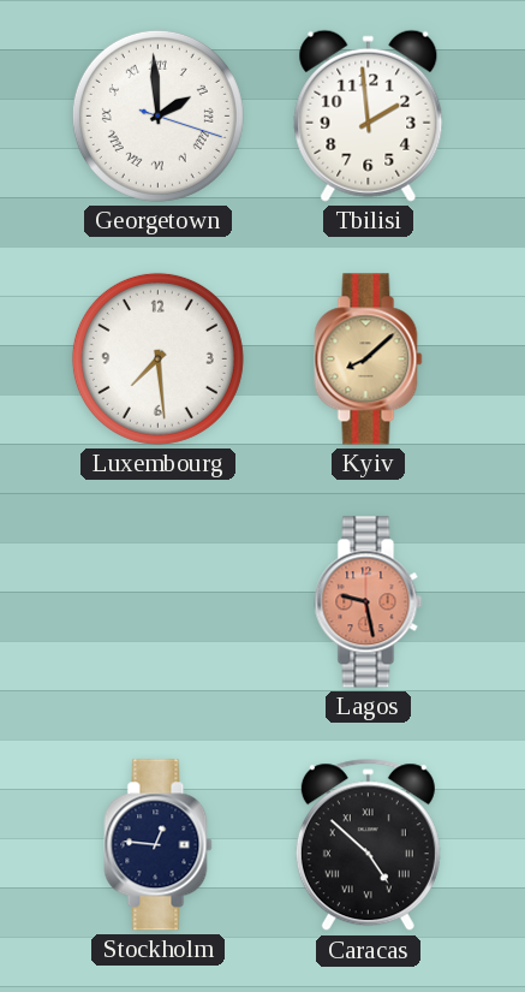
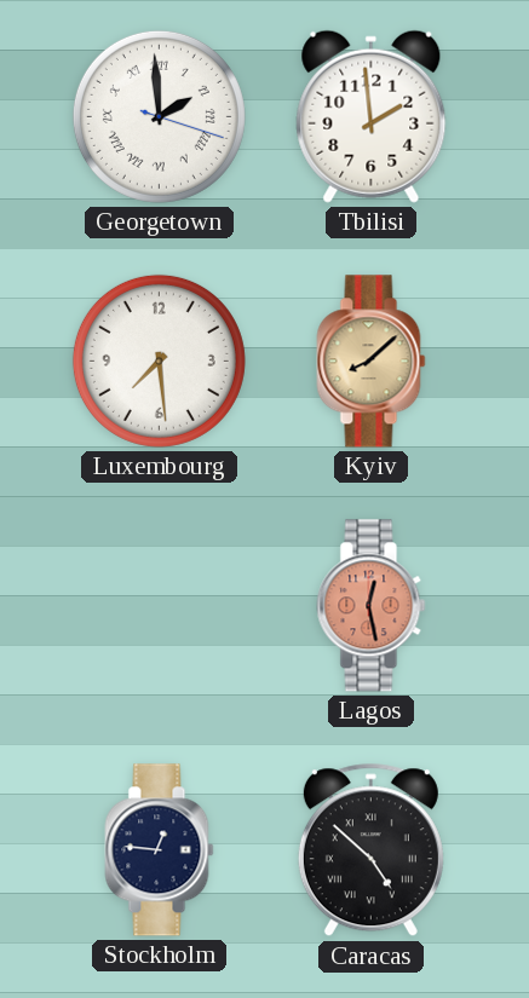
Lagos: 9:28 -> 12:28 (372, 606)
